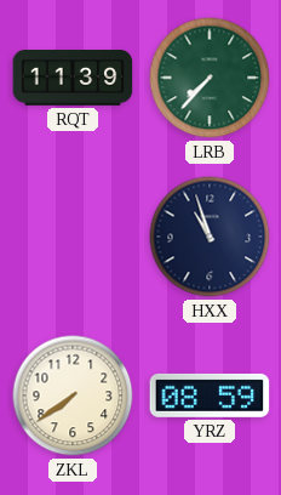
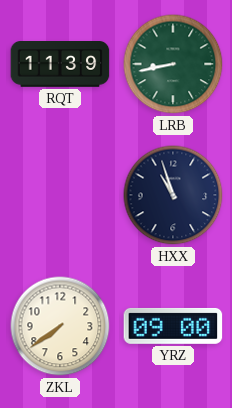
LRB: 7:37 -> 8:43 (173, 64)
YRZ: 08:59 -> 09:00 (173, 326)
